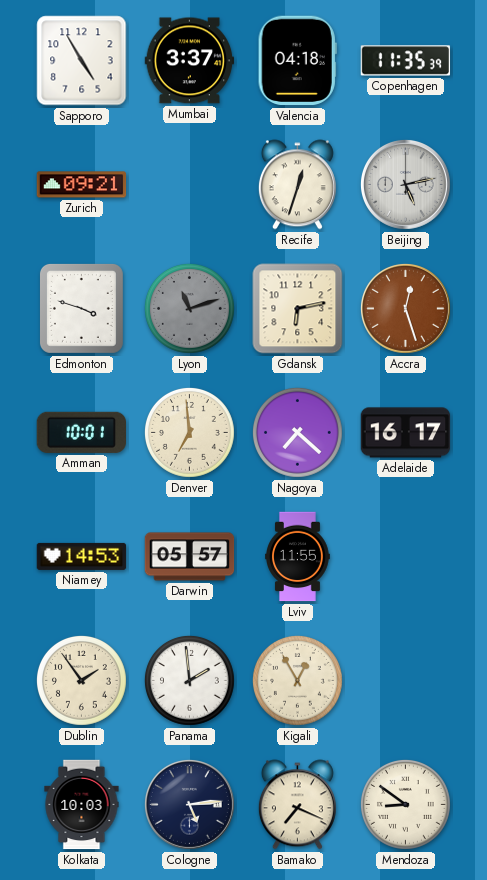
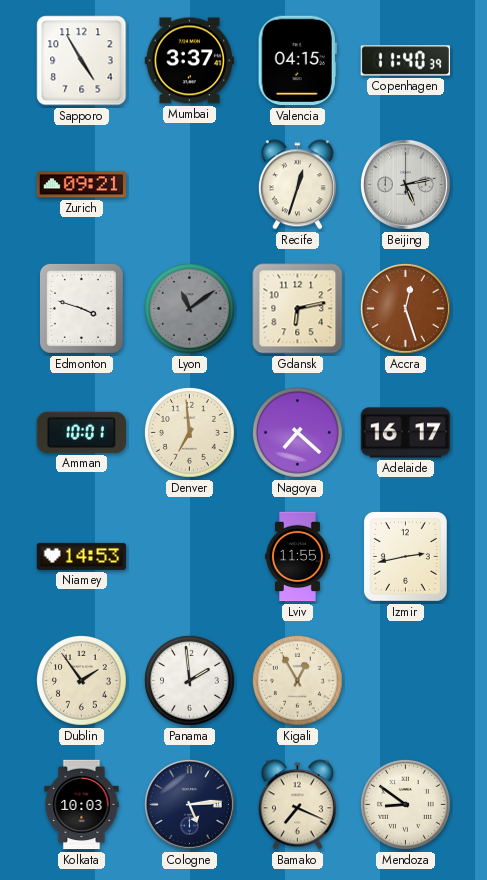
Valencia: 04:18 -> 04:15 (297, 61)
Copenhagen: 11:35 -> 11:40 (406, 61)
Lyon: 11:12 -> 11:09 (190, 309)
Darwin: 05:57 -> none (190, 557)
Izmir: none -> 2:43 (405, 556)
